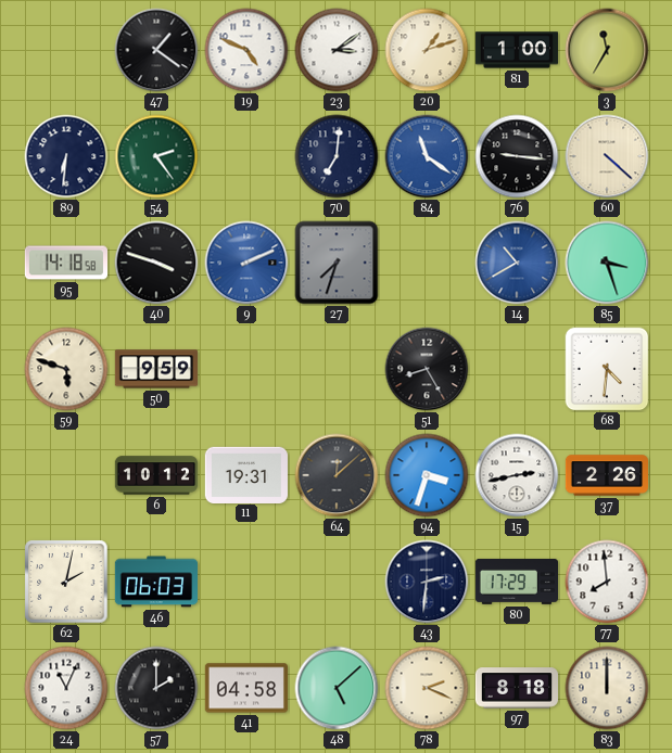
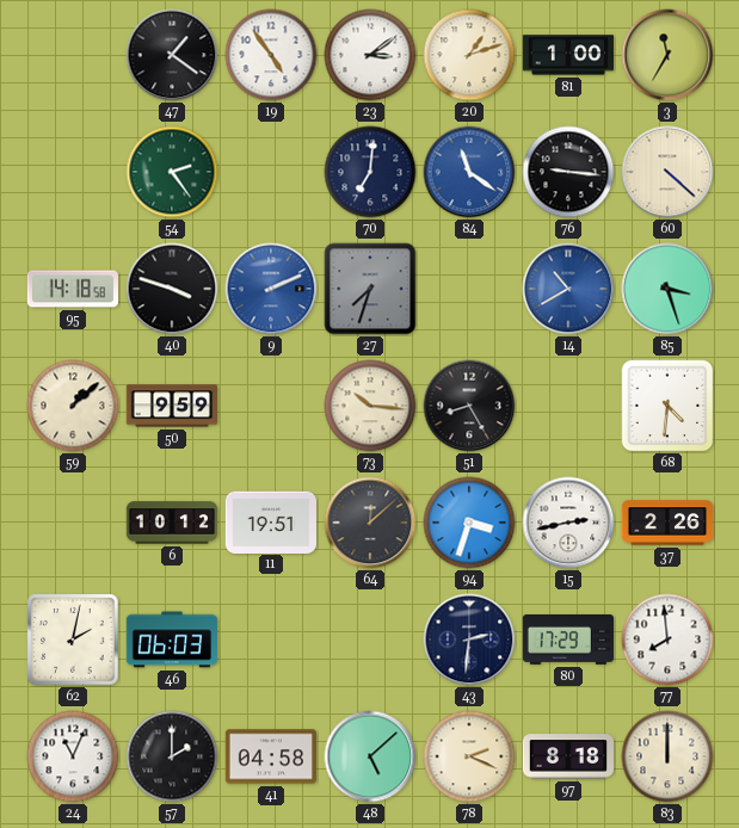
19: 4:49 -> 4:54 (271, 55)
89: 6:31 -> none (66, 156)
59: 5:48 -> 1:08 (73, 406)
73: none -> 10:16 (370, 406)
11: 19:31 -> 19:51 (271, 521)
